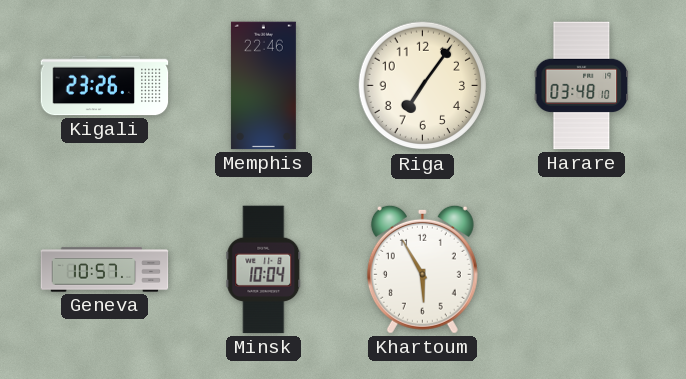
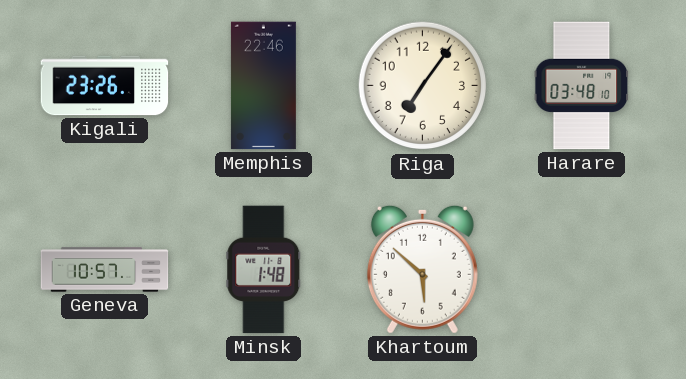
Minsk: 10:04 -> 1:48 (264, 270)
Khartoum: 5:55 -> 5:52 (422, 269)
